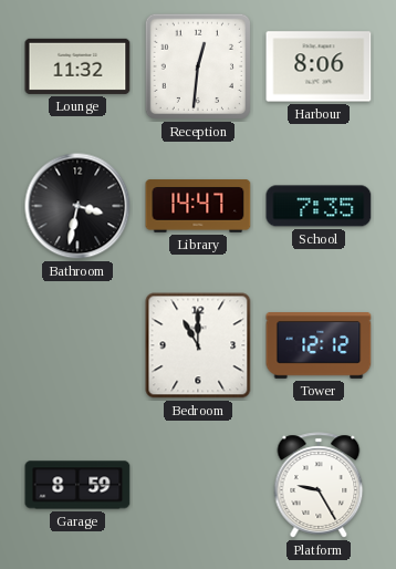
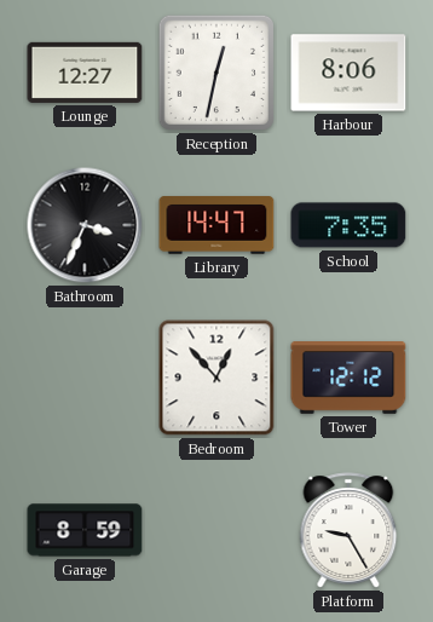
Lounge: 11:32 -> 12:27 (85, 73)
Reception: 12:31 -> 12:32 (217, 73)
Bathroom: 3:32 -> 3:34 (85, 225)
Bedroom: 11:00 -> 12:53 (217, 378)
